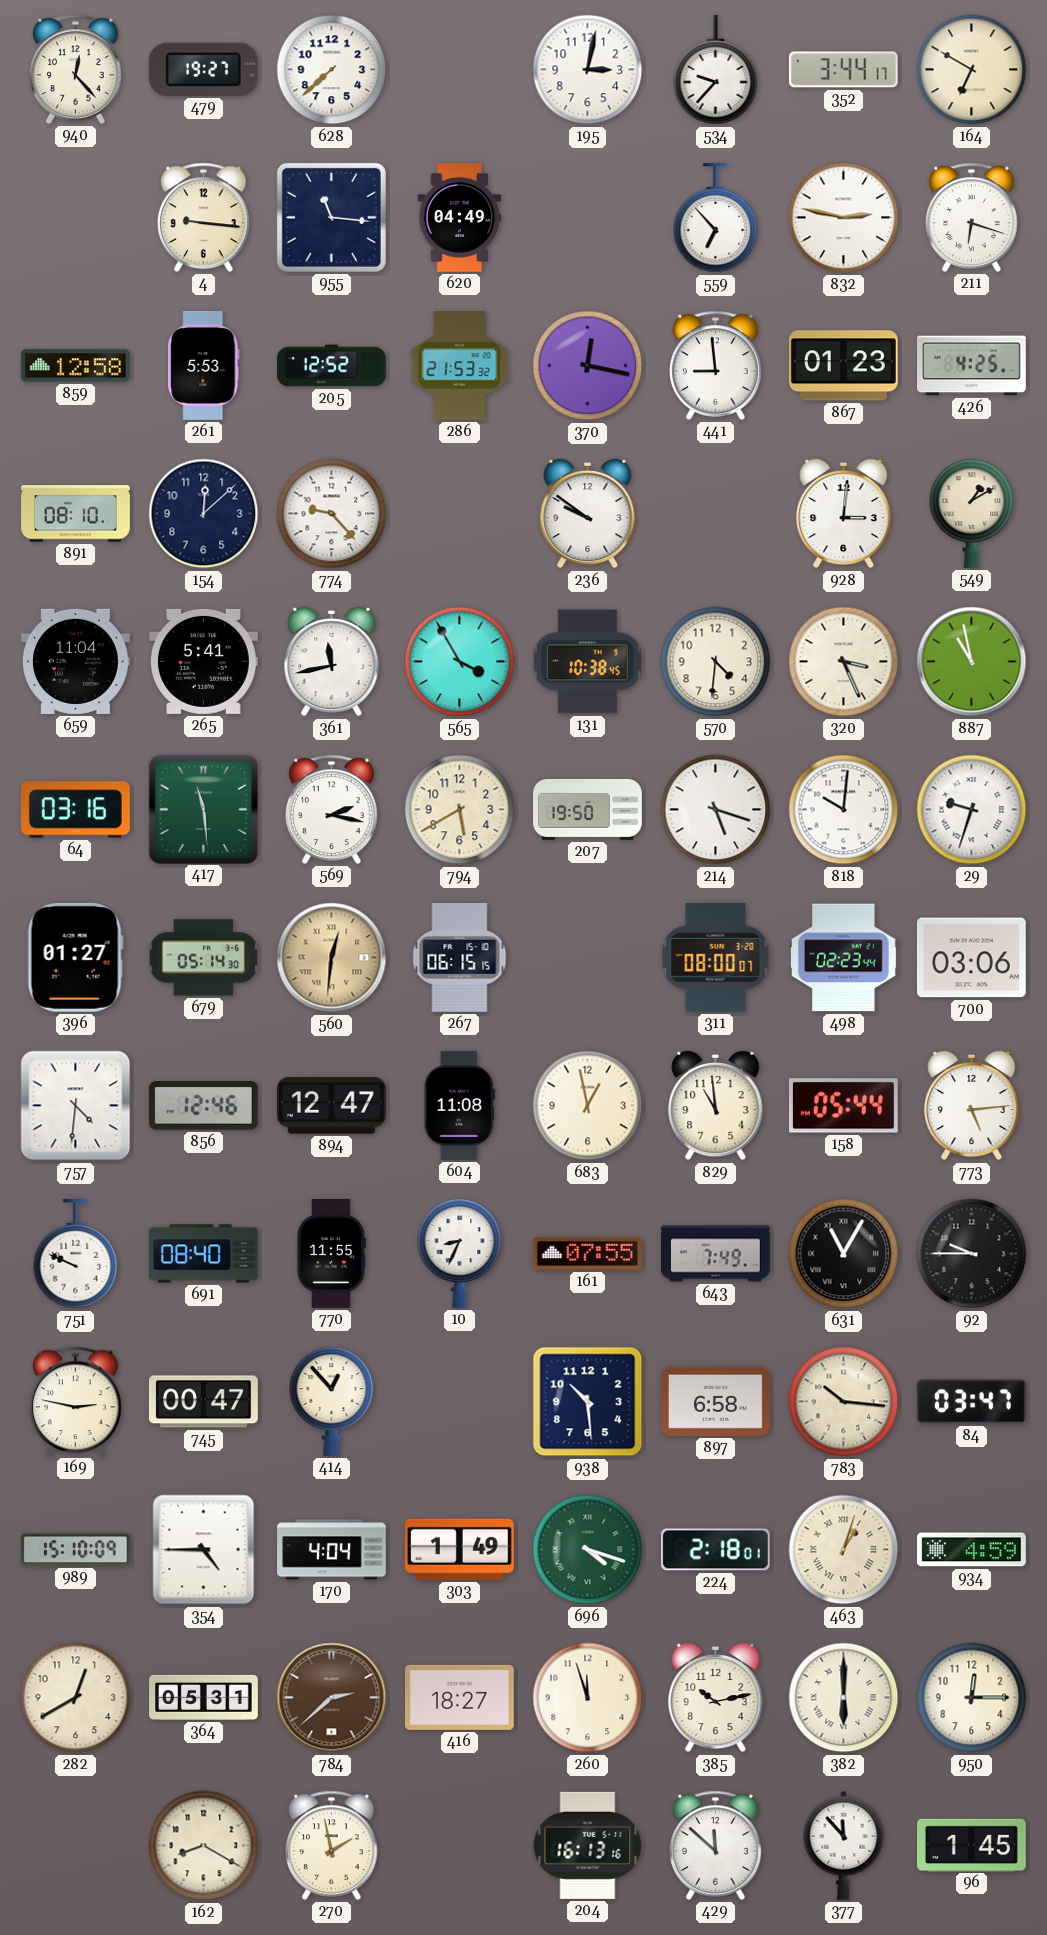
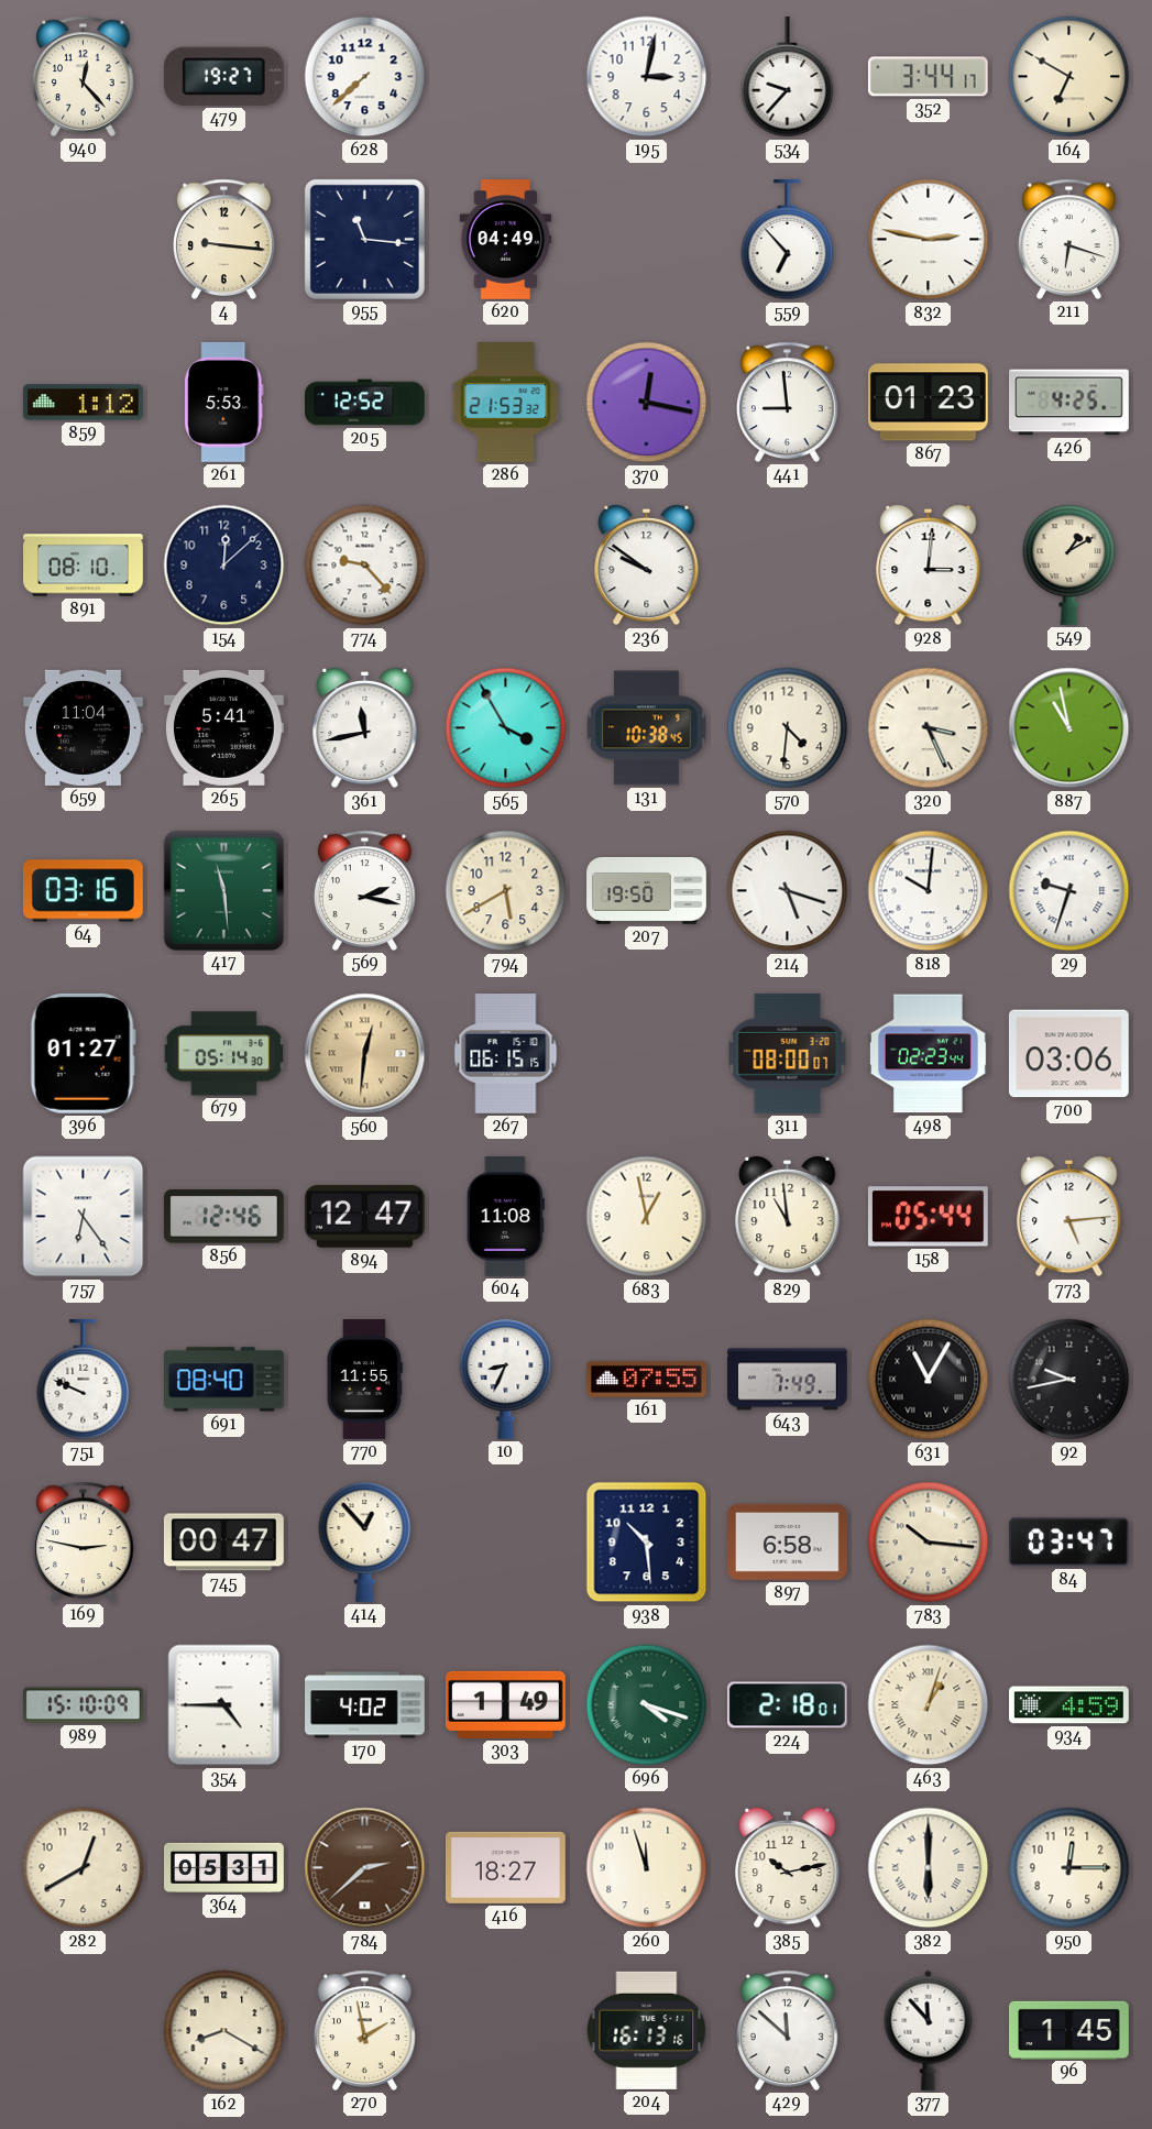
859: 12:58 -> 1:12 (84, 403)
757: 4:31 -> 6:24 (84, 1217)
92: 9:45 -> 9:43 (1069, 1380)
170: 4:04 -> 4:02 (365, 1705)
